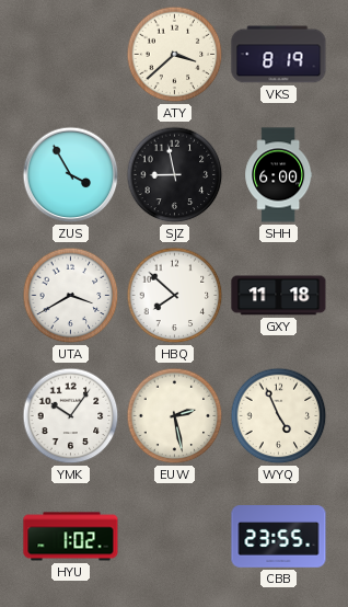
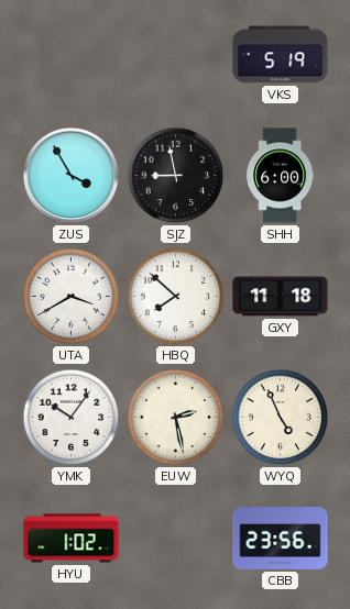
ATY: 3:38 -> none (175, 55)
VKS: 8:19 -> 5:19 (281, 55)
CBB: 23:55 -> 23:56 (281, 539)
